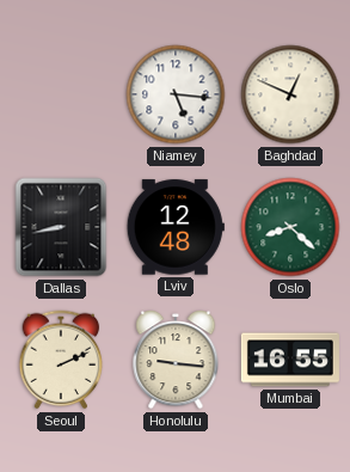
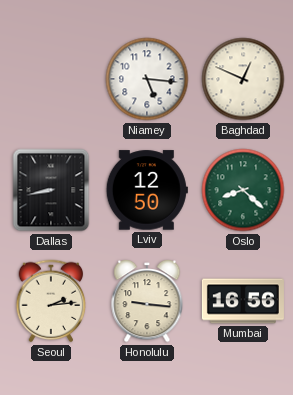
Lviv: 12:48 -> 12:50 (147, 190)
Seoul: 2:11 -> 2:14 (51, 301)
Mumbai: 16:55 -> 16:56 (243, 301)
